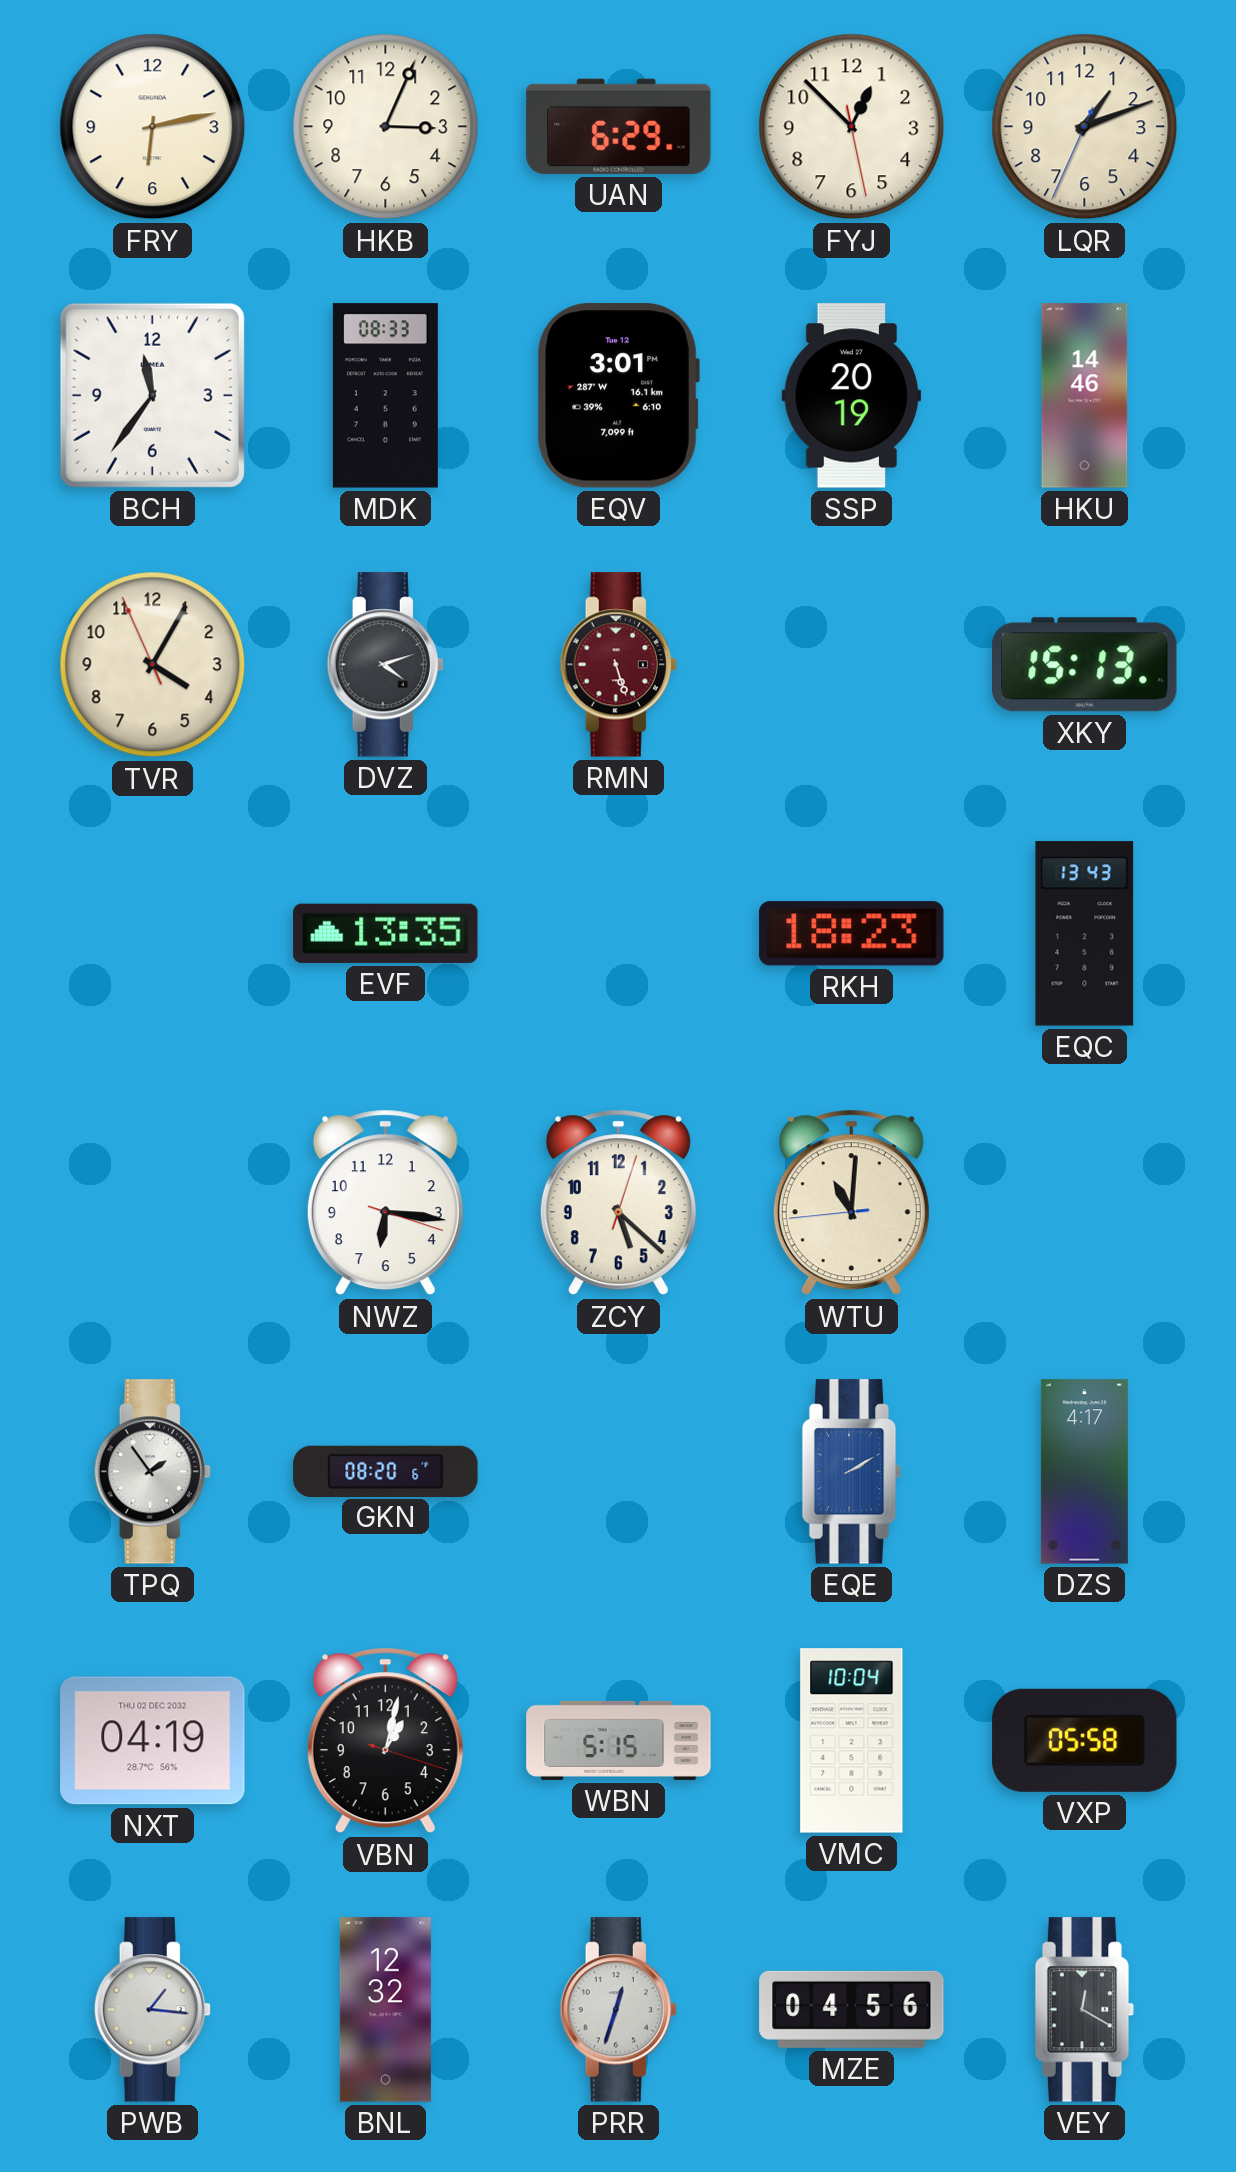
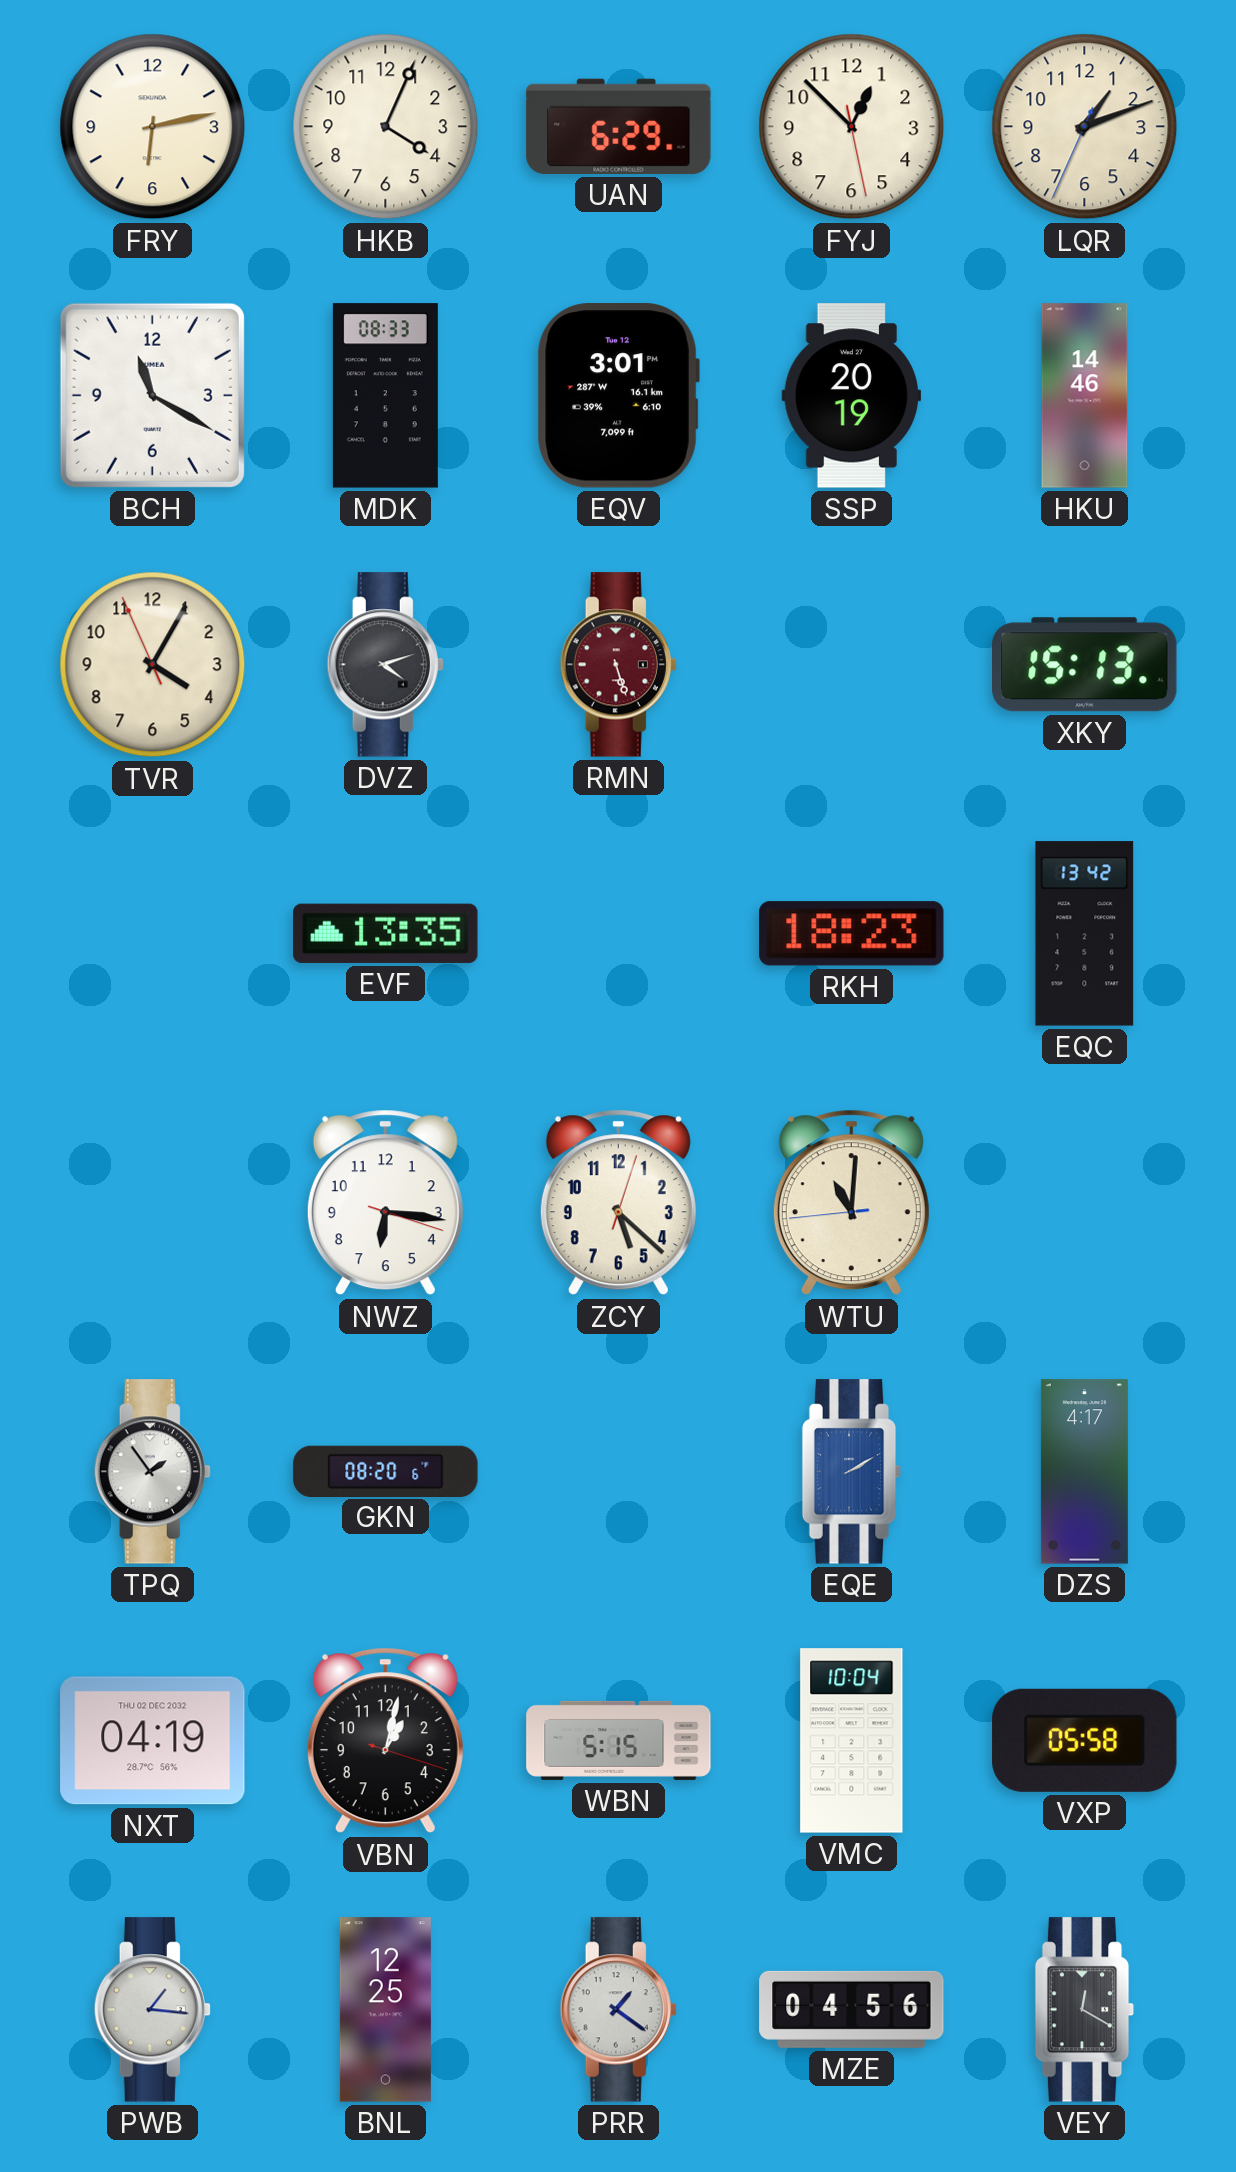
HKB: 3:04 -> 4:04 (386, 127)
BCH: 11:36 -> 11:20 (152, 395)
EQC: 13:43 -> 13:42 (1085, 934)
BNL: 12:32 -> 12:25 (385, 2010)
PRR: 12:33 -> 1:21 (618, 2010)
